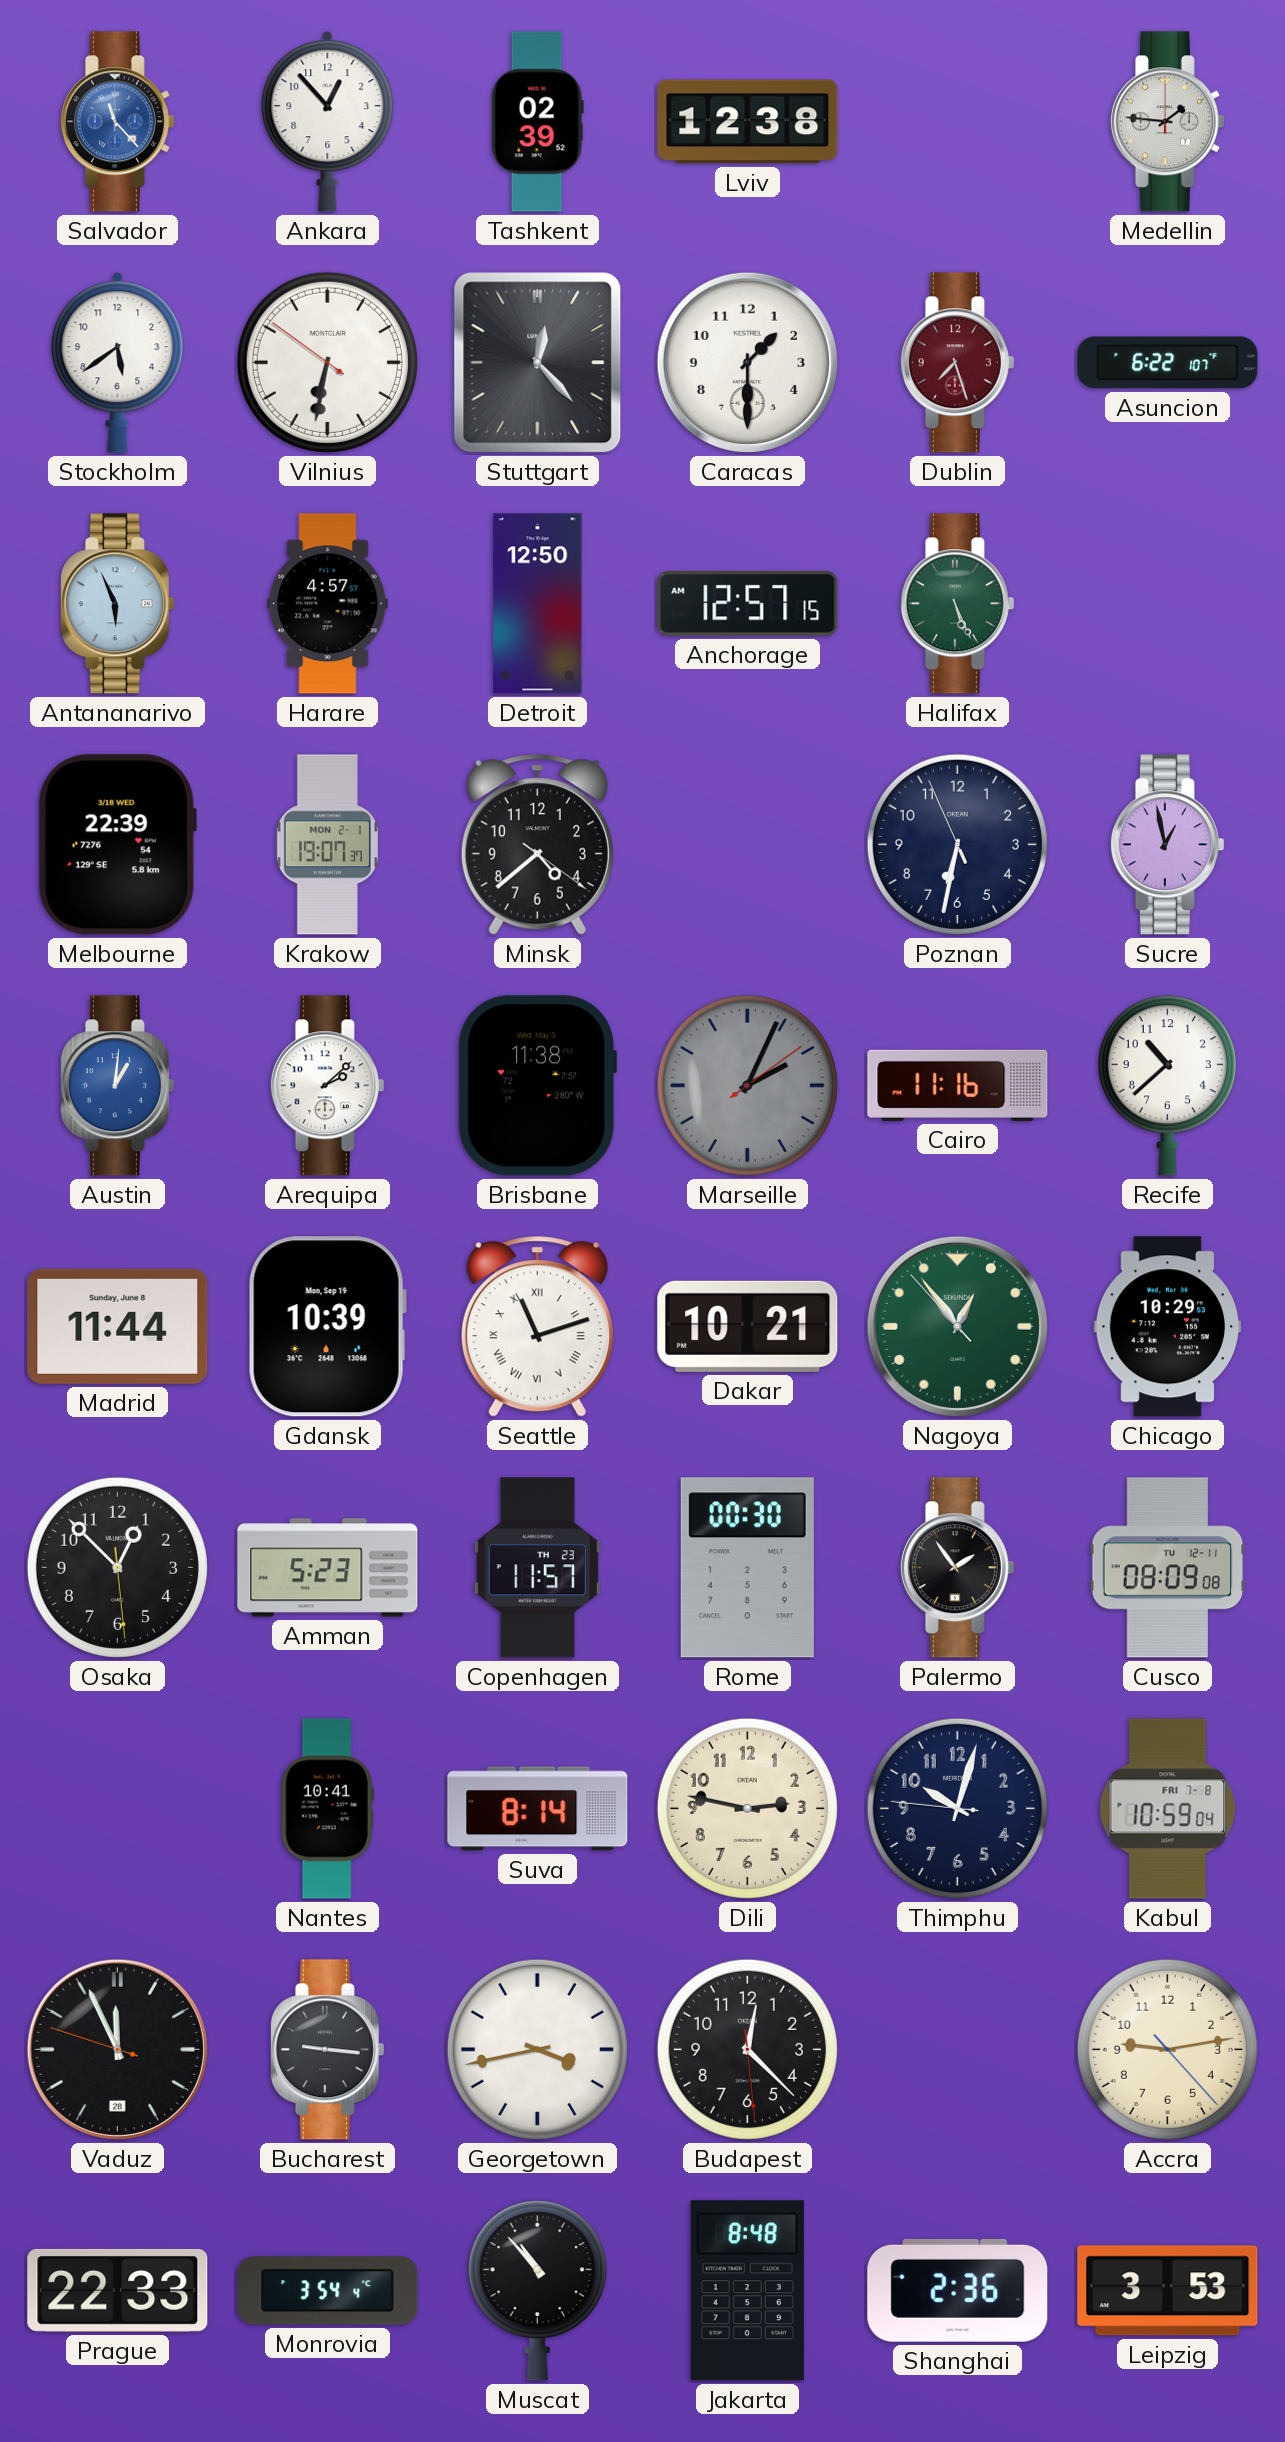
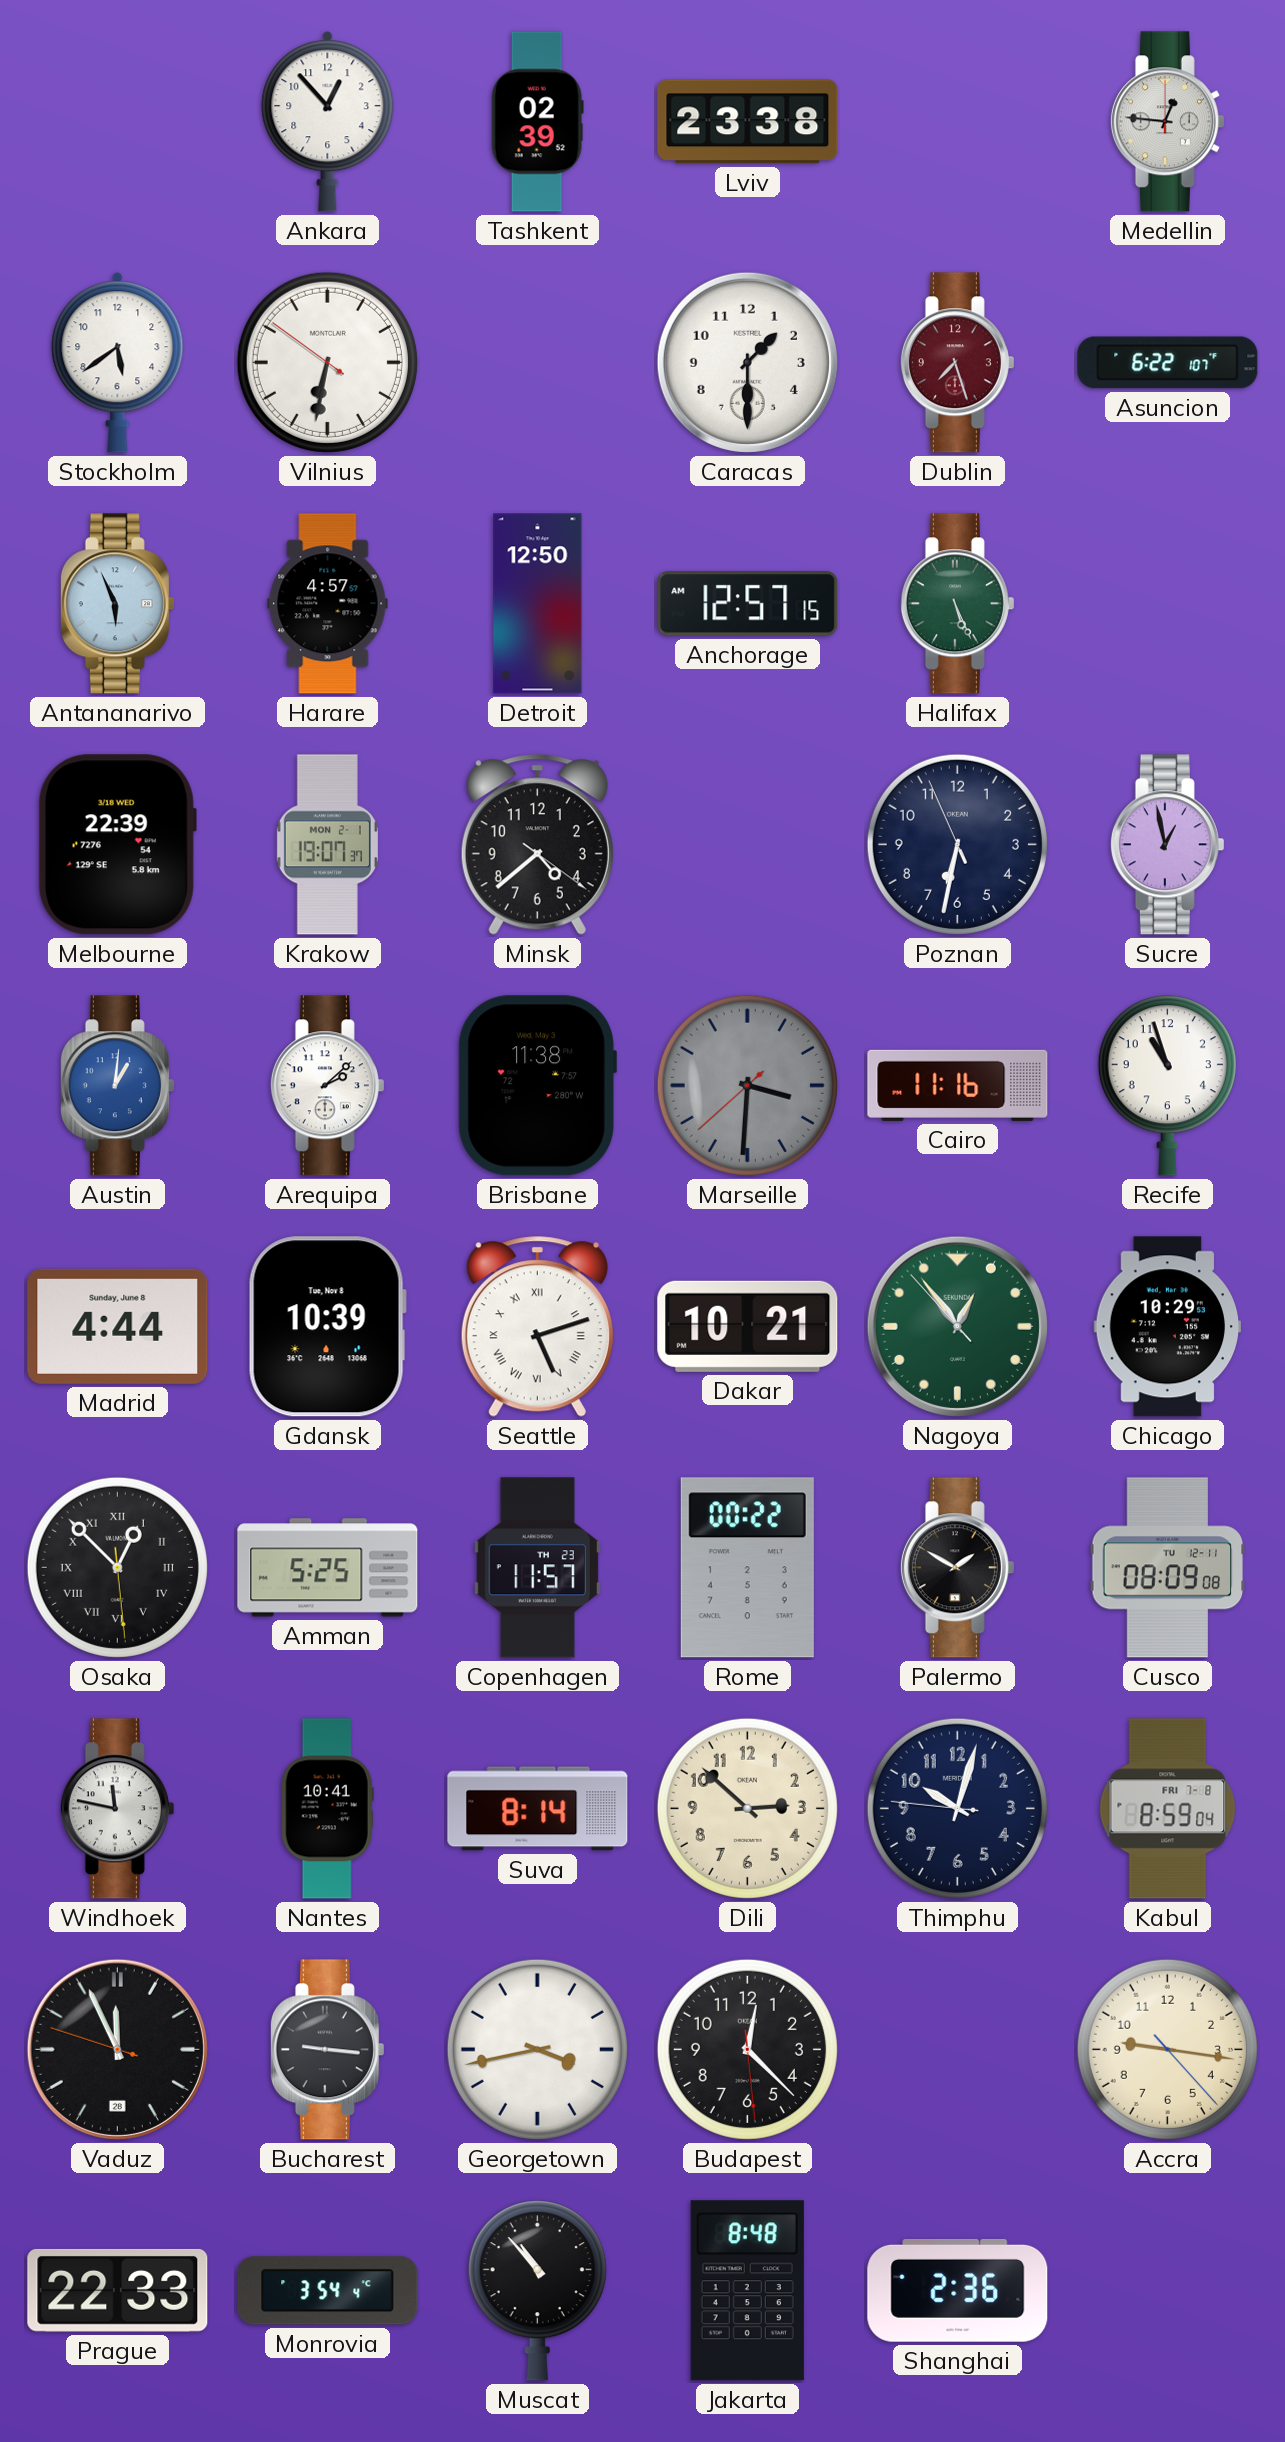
Salvador: 11:23 -> none (117, 122)
Lviv: 12:38 -> 23:38 (748, 122)
Medellin: 1:46 -> 12:46 (1167, 122)
Stuttgart: 12:23 -> none (538, 363)
Marseille: 2:04 -> 3:30 (747, 1085)
Recife: 10:38 -> 10:57 (1167, 1086)
Madrid: 11:44 -> 4:44 (118, 1326)
Gdansk date: Mon, Sep 19 -> Tue, Nov 8 (327, 1327)
Seattle: 11:12 -> 5:12 (537, 1327)
Osaka numerals: Arabic -> Roman (117, 1567)
Amman: 5:23 -> 5:25 (328, 1568)
Rome: 00:30 -> 00:22 (747, 1568)
Palermo: 1:54 -> 1:50 (957, 1568)
Windhoek: none -> 11:47 (117, 1809)
Dili: 2:47 -> 2:52 (747, 1808)
Kabul: 10:59 -> 8:59 (1168, 1809)
Accra: 9:13 -> 9:16 (1167, 2049)
Leipzig: 3:53 -> none (1168, 2291)
